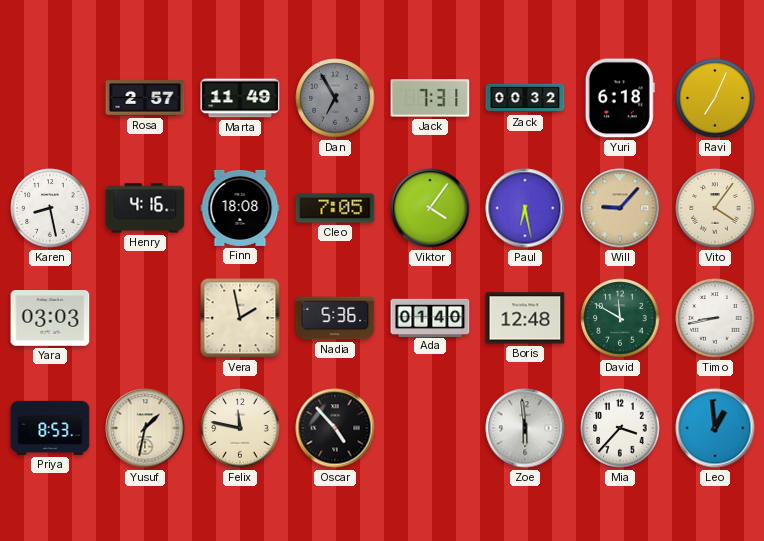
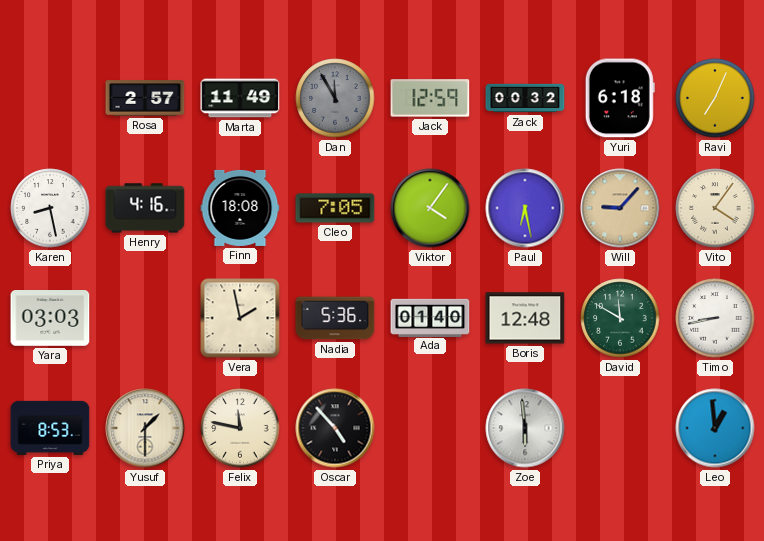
Dan: 6:55 -> 11:55 (335, 98)
Jack: 7:31 -> 12:59 (430, 98)
Yusuf: 1:32 -> 1:30 (145, 428)
Mia: 3:37 -> none (620, 428)
